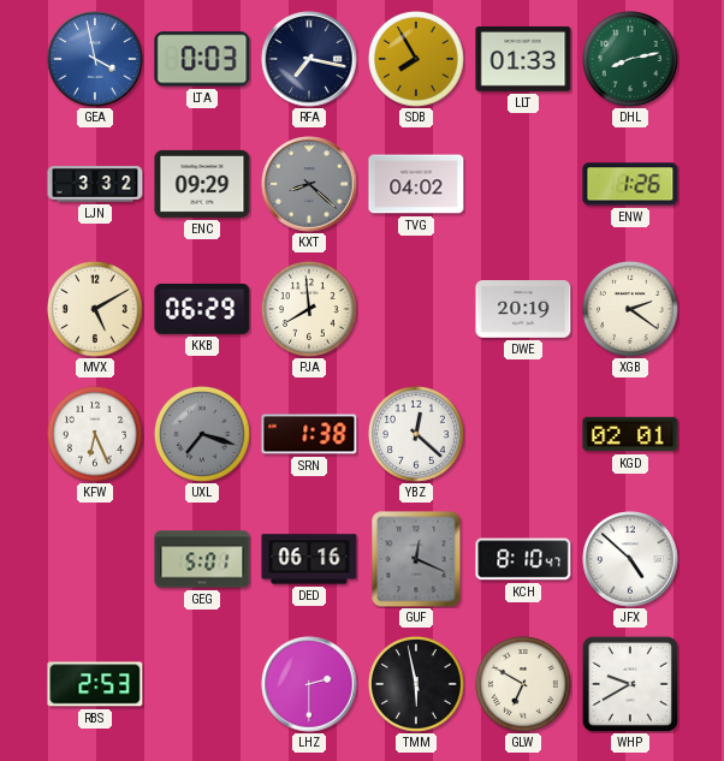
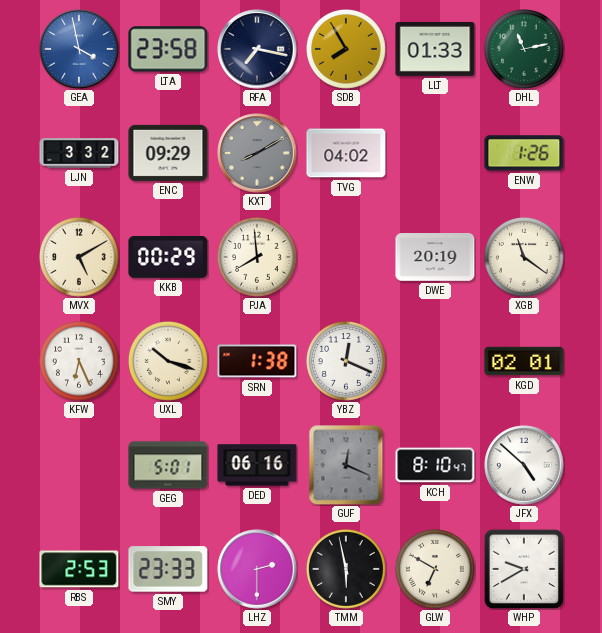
LTA: 0:03 -> 23:58 (168, 49)
DHL: 8:13 -> 11:13 (524, 49)
KXT: 8:22 -> 8:10 (257, 153)
KKB: 06:29 -> 00:29 (168, 257)
XGB: 2:21 -> 11:21 (524, 257)
UXL: 7:18 -> 10:18 (168, 361)
UXL dial: grey -> cream (168, 361)
YBZ: 12:22 -> 12:19 (346, 361)
SMY: none -> 23:33 (168, 569)
